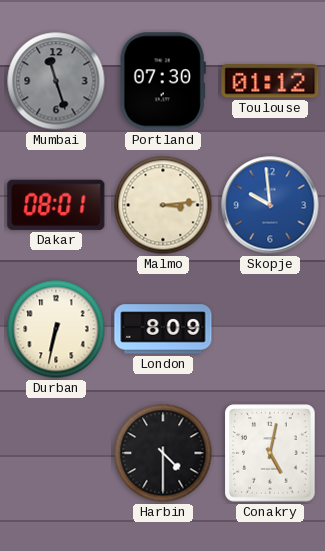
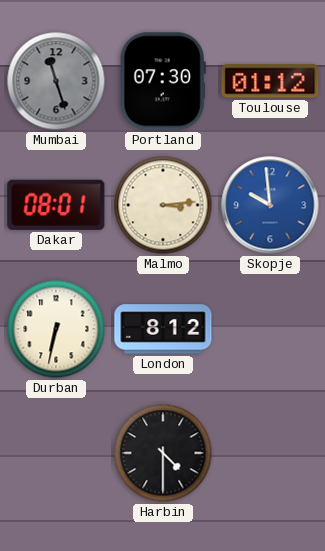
London: 8:09 -> 8:12 (163, 329)
Conakry: 5:02 -> none (270, 453)
